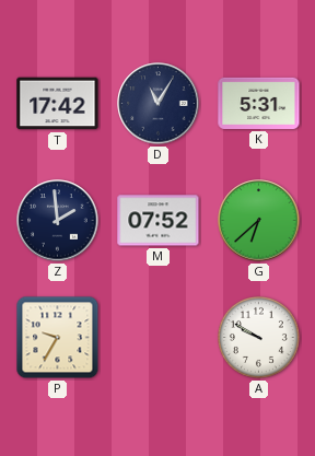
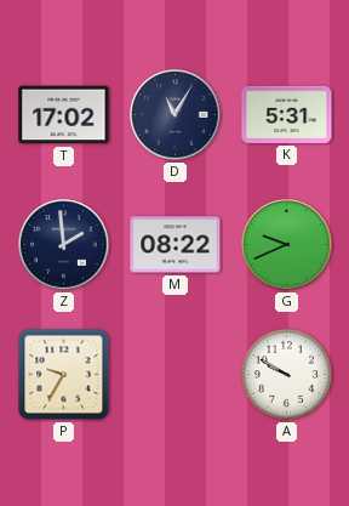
T: 17:42 -> 17:02 (64, 115)
M: 07:52 -> 08:22 (176, 245)
G: 6:38 -> 9:41 (287, 245)
